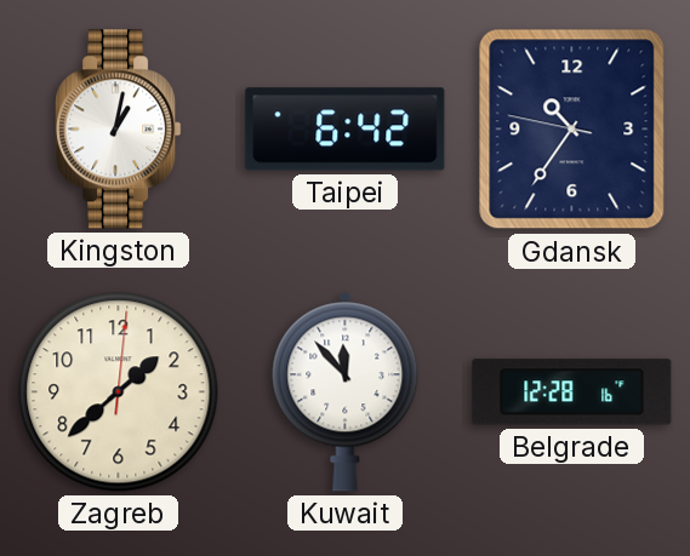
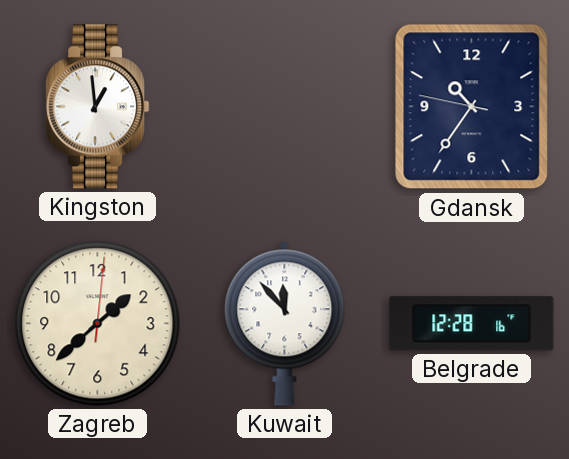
Kingston: 1:02 -> 12:59 (98, 107)
Taipei: 6:42 -> none (346, 130)
